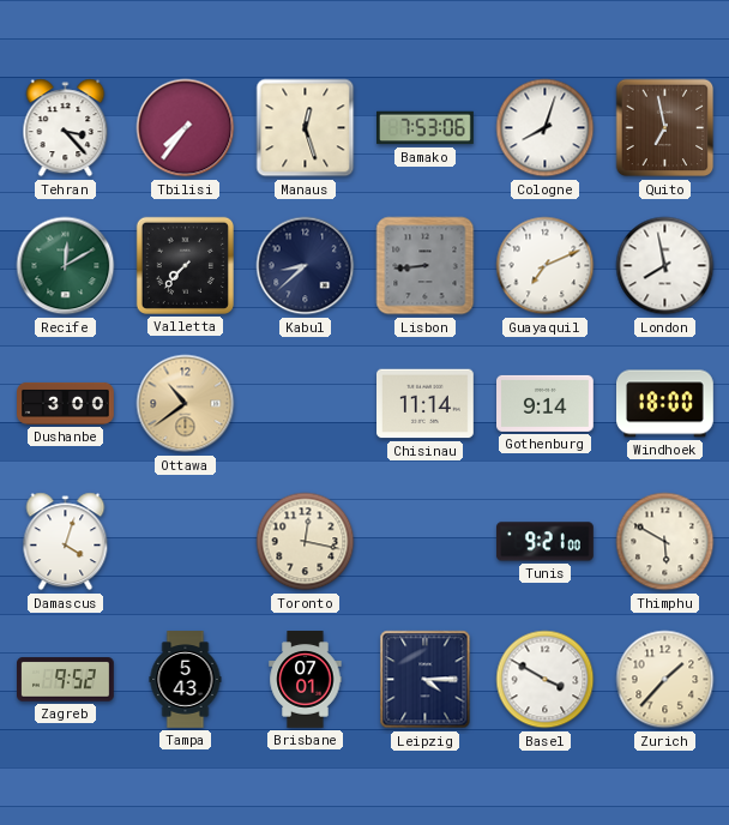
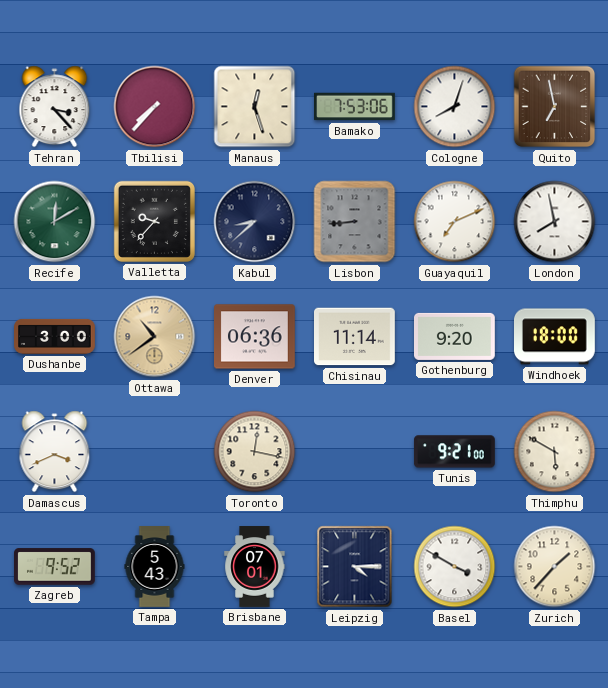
Tbilisi: 7:36 -> 7:37 (155, 107)
Valletta: 7:37 -> 9:37 (154, 221)
Denver: none -> 06:36 (255, 337)
Gothenburg: 9:14 -> 9:20 (455, 336)
Damascus: 4:03 -> 3:41 (55, 452)
